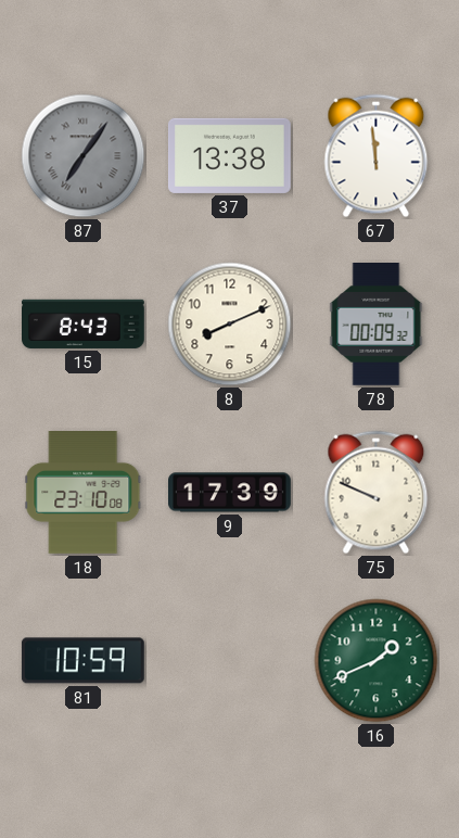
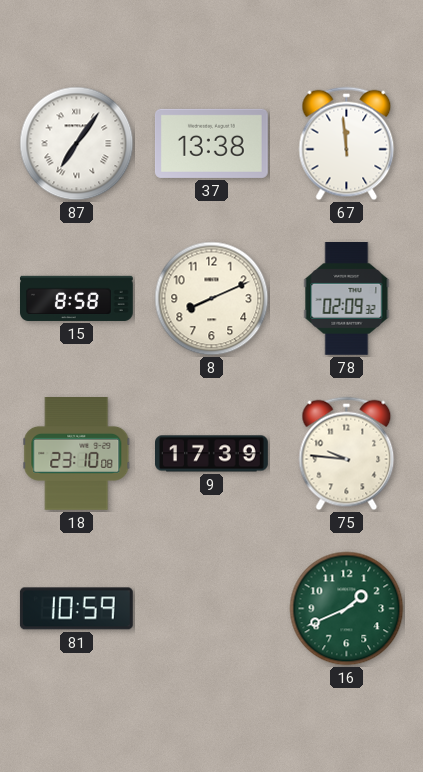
87 dial: grey -> white (77, 144)
15: 8:43 -> 8:58 (77, 298)
78: 00:09 -> 02:09 (347, 299)
75: 9:49 -> 9:46 (347, 454)
